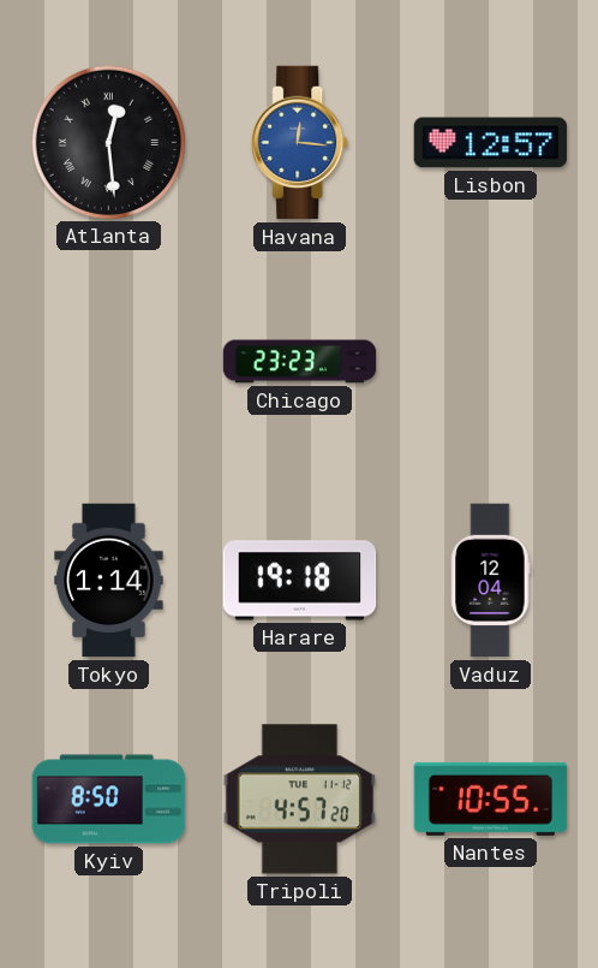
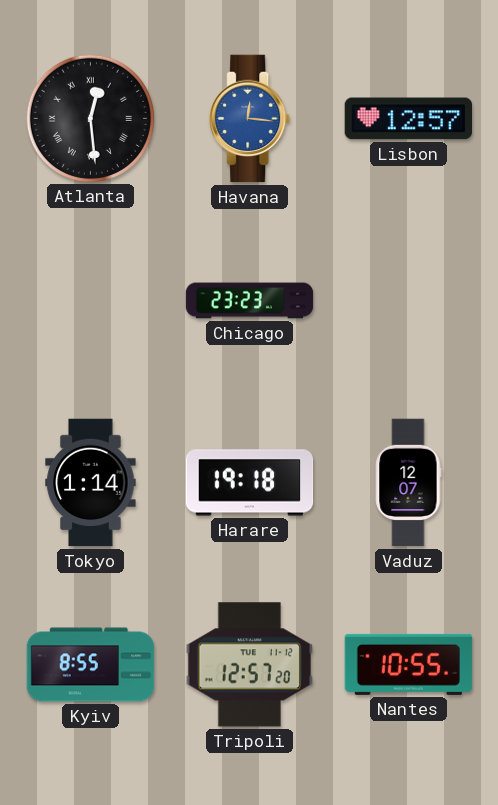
Vaduz: 12:04 -> 12:07 (408, 483)
Kyiv: 8:50 -> 8:55 (91, 665)
Tripoli: 4:57 -> 12:57 (249, 665)
